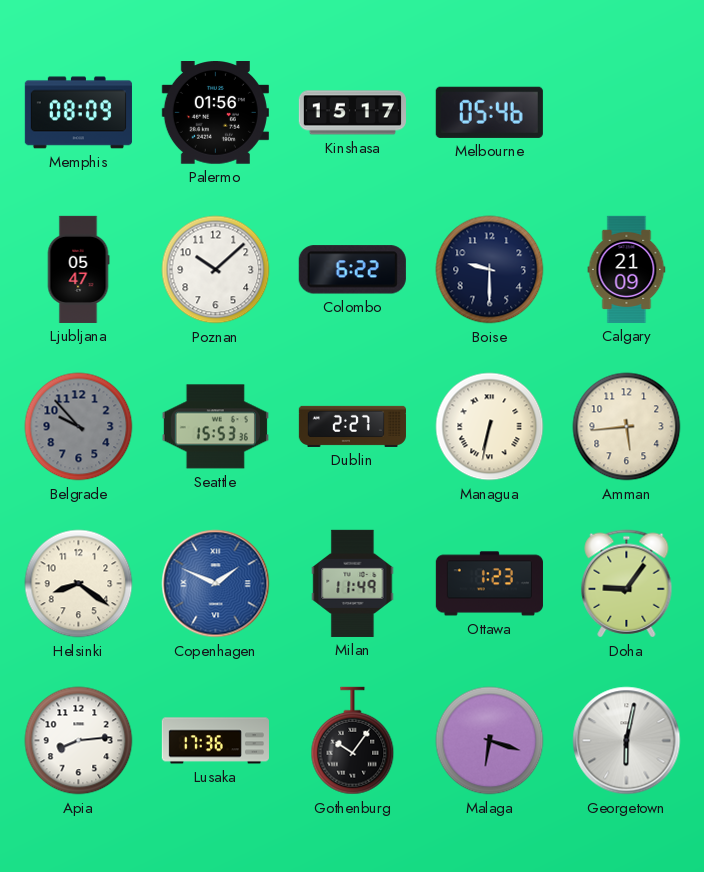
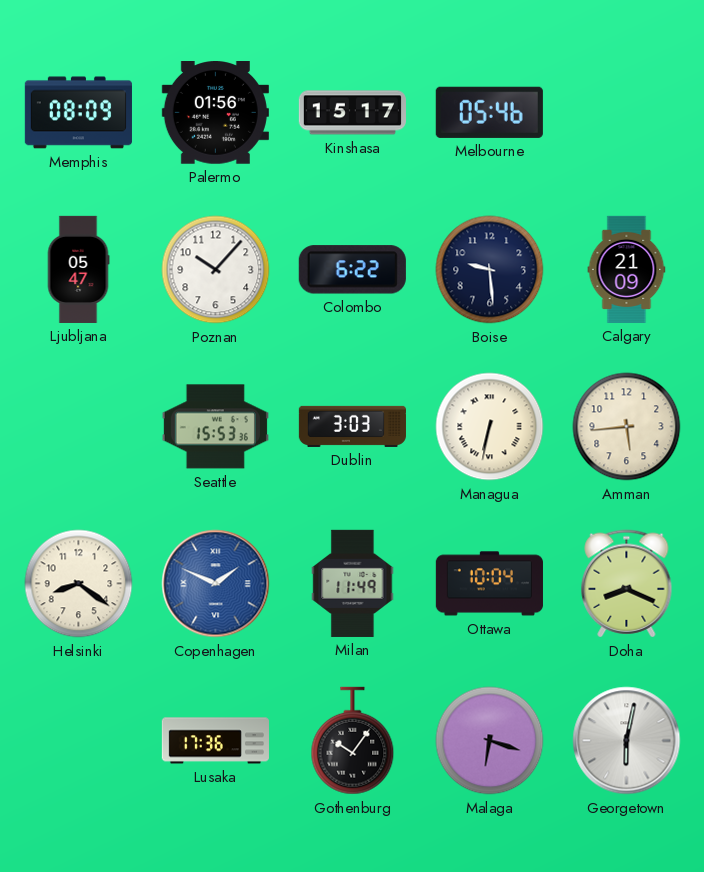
Poznan: 10:08 -> 10:07 (216, 270)
Boise: 9:30 -> 9:29 (490, 270)
Belgrade: 9:53 -> none (79, 427)
Dublin: 2:27 -> 3:03 (352, 426)
Ottawa: 1:23 -> 10:04 (489, 584)
Doha: 9:06 -> 8:19 (627, 584)
Apia: 8:14 -> none (79, 741)
